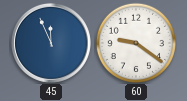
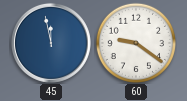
45: 11:56 -> 11:58 (51, 43)
